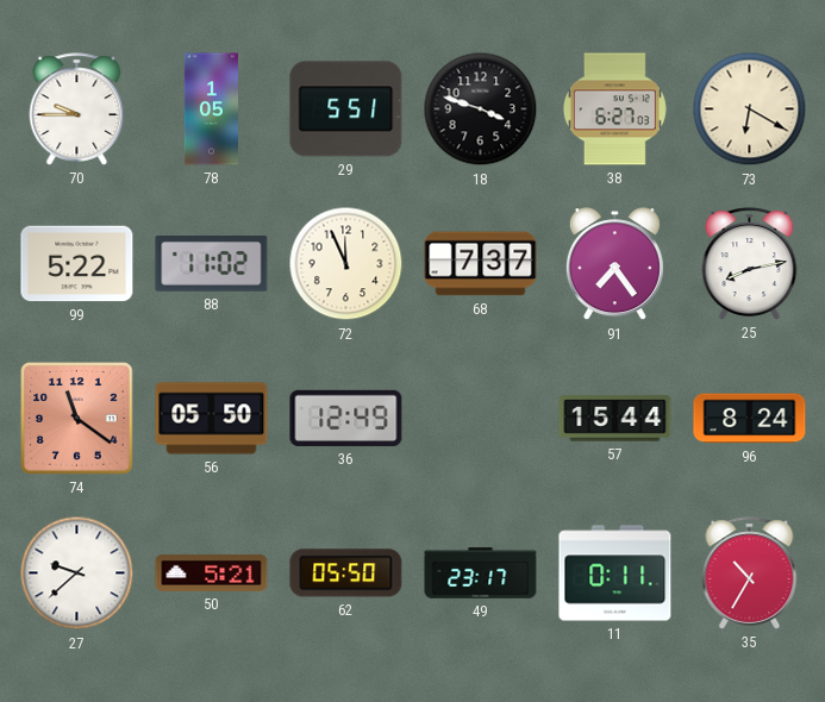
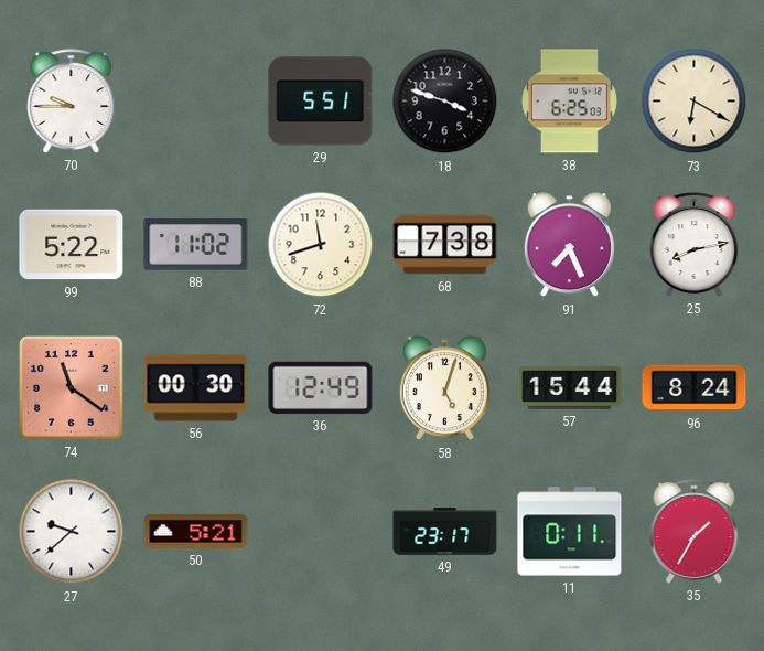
78: 1:05 -> none (211, 109)
38: 6:27 -> 6:25 (569, 102)
72: 11:56 -> 11:42 (321, 245)
68: 7:37 -> 7:38 (445, 245)
91: 7:24 -> 7:26 (569, 245)
56: 05:50 -> 00:30 (196, 388)
58: none -> 5:03 (444, 388)
62: 05:50 -> none (346, 573)
35: 10:35 -> 1:35 (695, 532)
